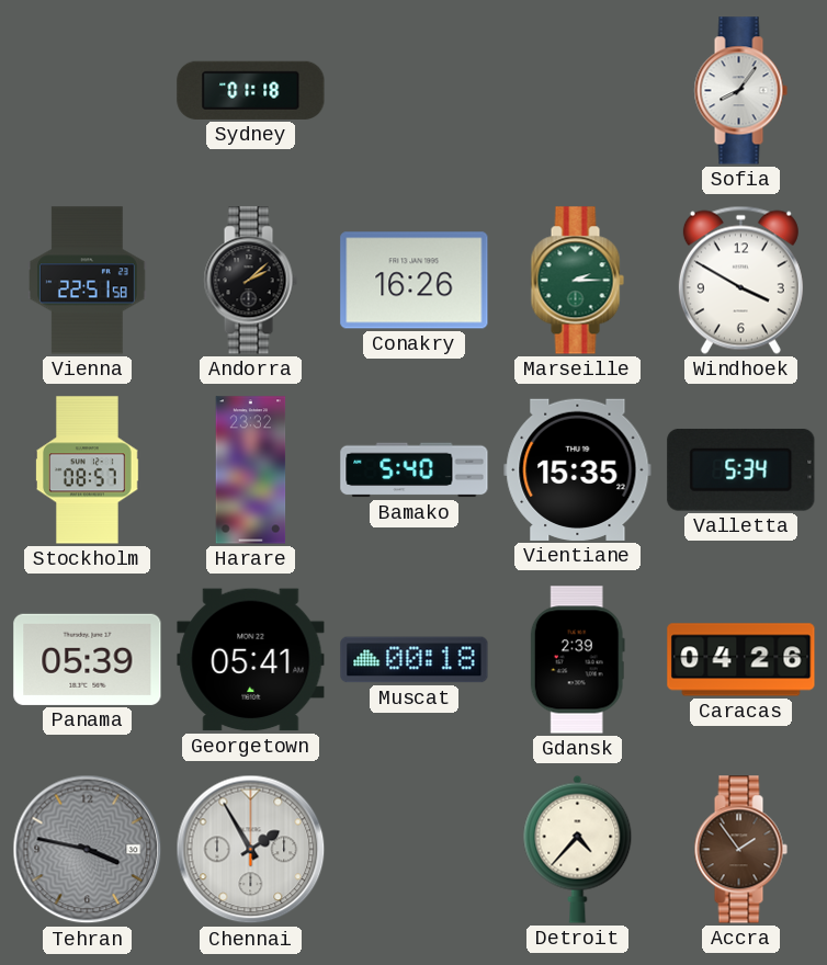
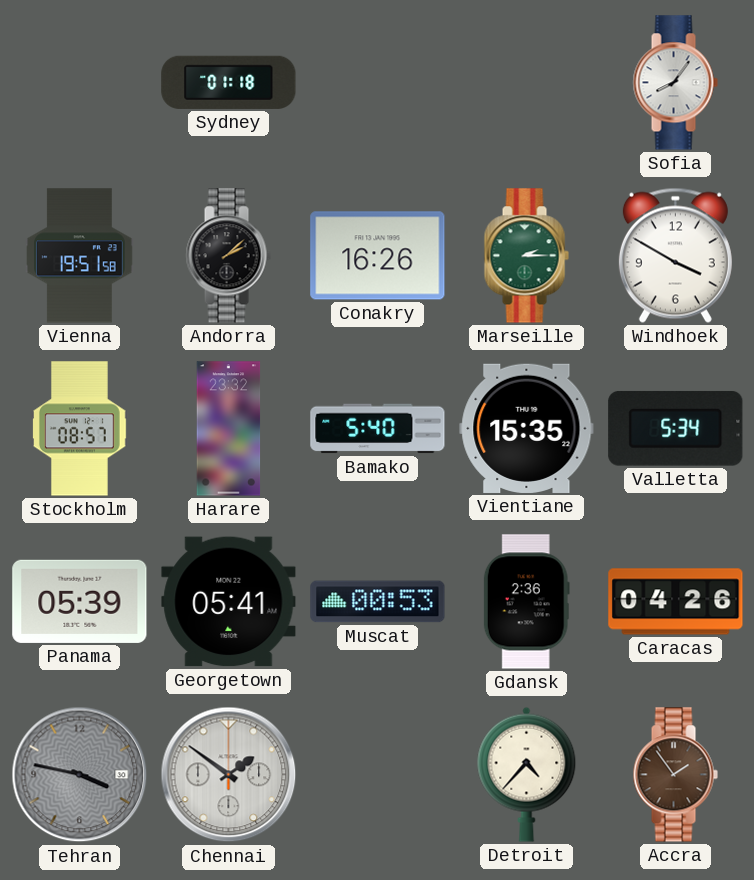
Vienna: 22:51 -> 19:51 (80, 256)
Muscat: 00:18 -> 00:53 (378, 602)
Gdansk: 2:39 -> 2:36 (526, 602)
Chennai: 1:55 -> 1:51 (229, 775)
